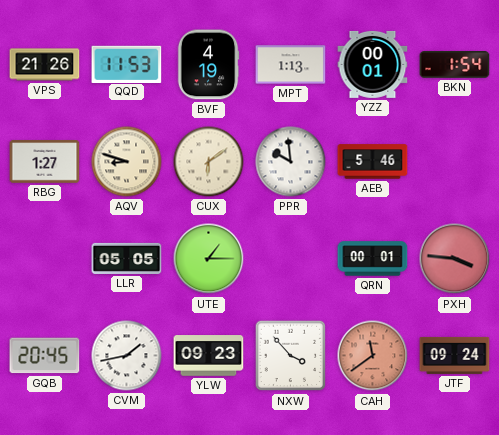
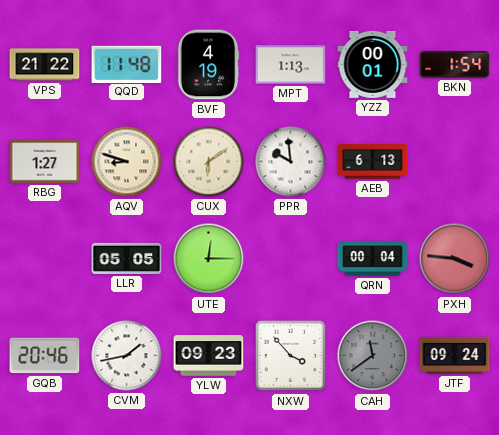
VPS: 21:26 -> 21:22 (45, 65)
QQD: 11:53 -> 11:48 (127, 64)
AEB: 5:46 -> 6:13 (373, 162)
UTE: 1:15 -> 12:15 (209, 259)
QRN: 00:01 -> 00:04 (373, 259)
GQB: 20:45 -> 20:46 (45, 356)
CAH dial: salmon -> grey (373, 356)
